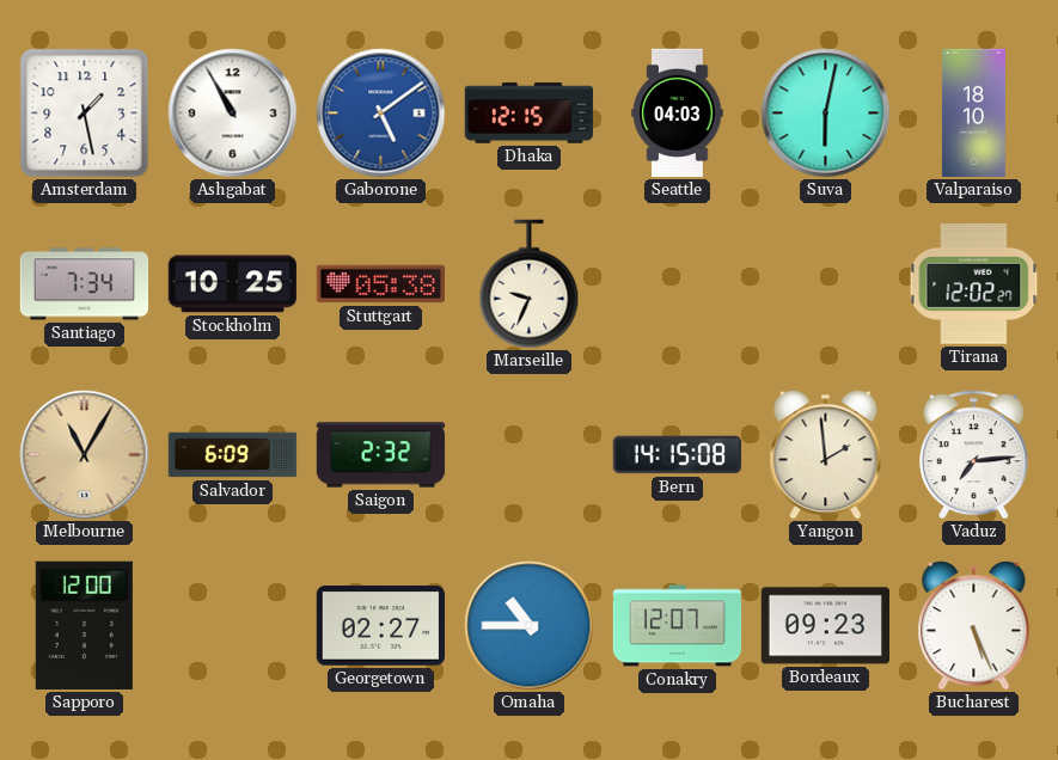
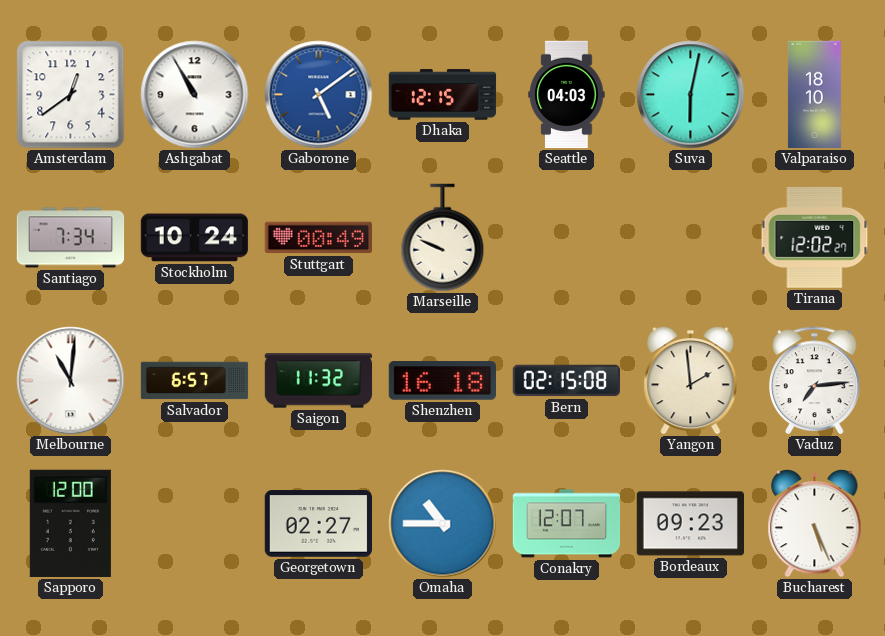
Amsterdam: 1:28 -> 12:39 (71, 95)
Stockholm: 10:25 -> 10:24 (195, 238)
Stuttgart: 05:38 -> 00:49 (318, 238)
Marseille: 9:34 -> 9:49 (443, 238)
Melbourne: 11:05 -> 11:01 (71, 381)
Melbourne dial: champagne -> white (71, 381)
Salvador: 6:09 -> 6:57 (195, 381)
Saigon: 2:32 -> 11:32 (319, 381)
Shenzhen: none -> 16:18 (442, 381)
Bern: 14:15 -> 02:15 (566, 381)
